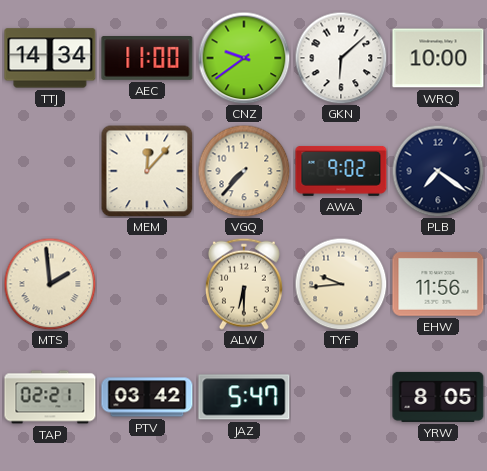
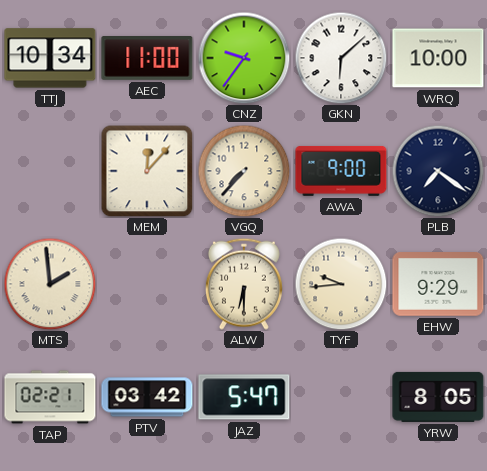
TTJ: 14:34 -> 10:34 (50, 58)
CNZ: 9:39 -> 9:36 (244, 58)
AWA: 9:02 -> 9:00 (341, 171)
EHW: 11:56 -> 9:29 (438, 285)
